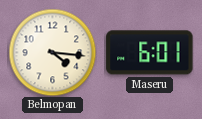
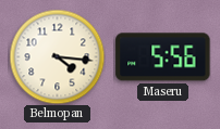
Maseru: 6:01 -> 5:56 (163, 57)
